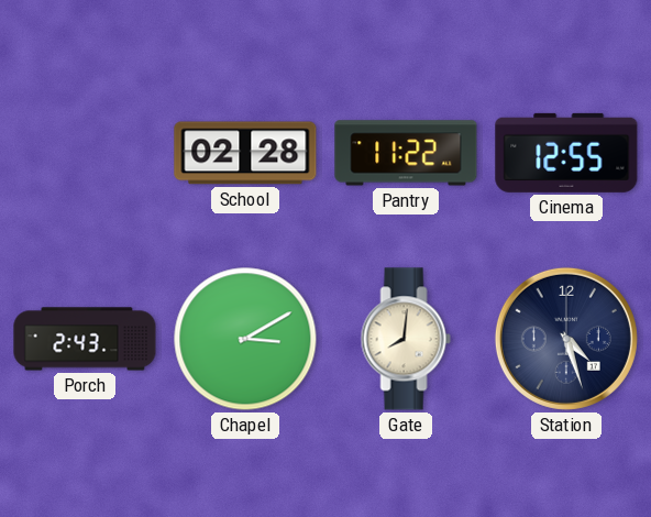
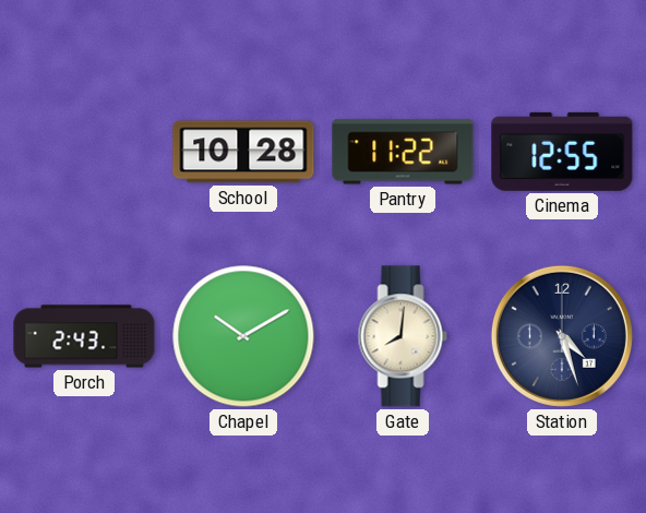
School: 02:28 -> 10:28 (243, 152)
Chapel: 3:10 -> 10:10 (243, 336)
